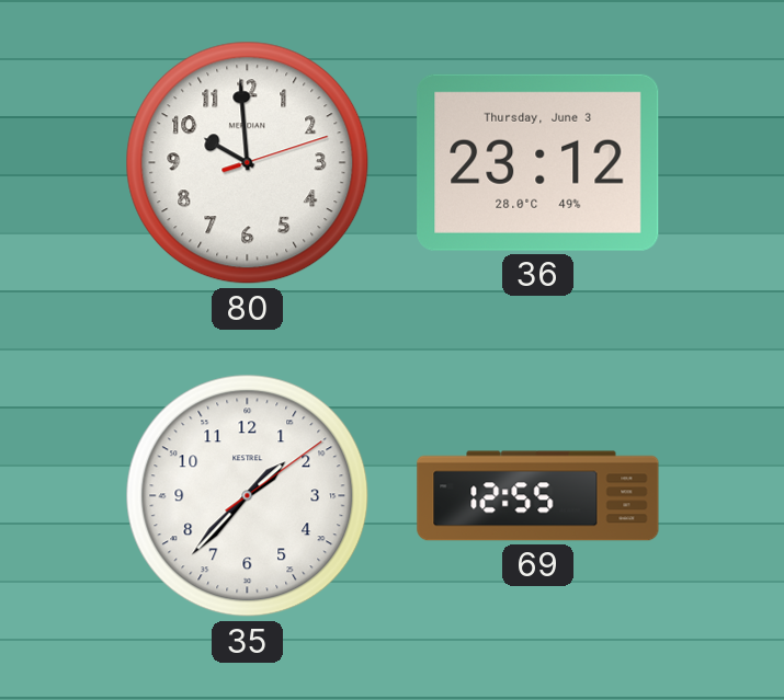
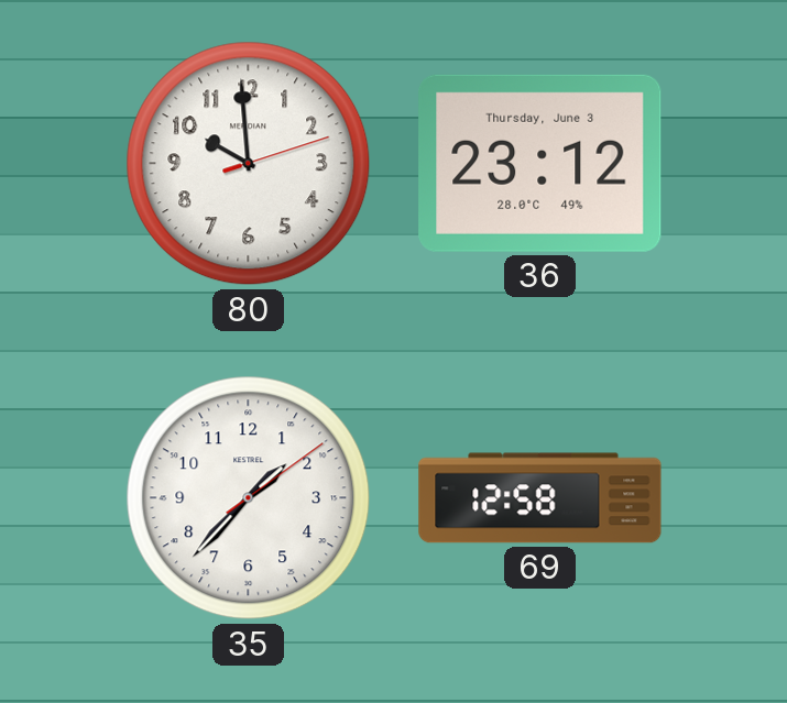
69: 12:55 -> 12:58 (540, 498)
